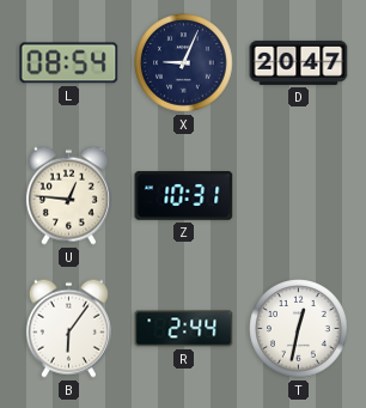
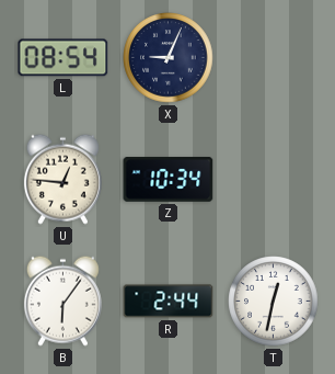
D: 20:47 -> none (299, 62)
Z: 10:31 -> 10:34 (169, 180)
